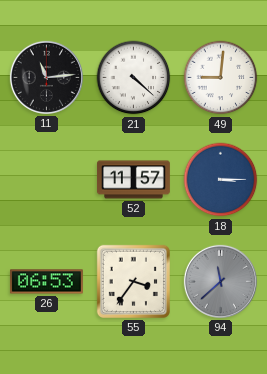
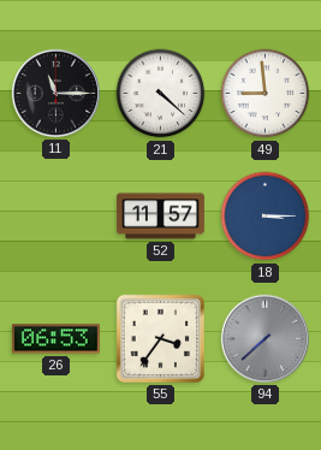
11: 11:14 -> 11:15 (55, 93)
49: 9:01 -> 8:59 (266, 94)
94: 11:38 -> 7:38 (264, 338)
